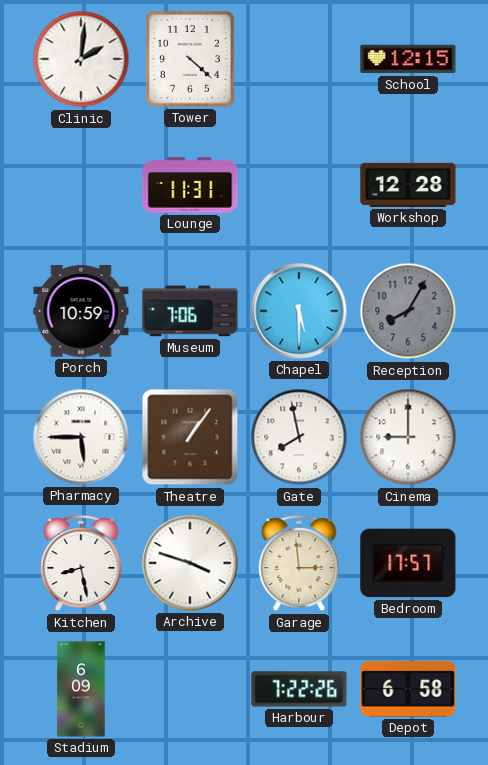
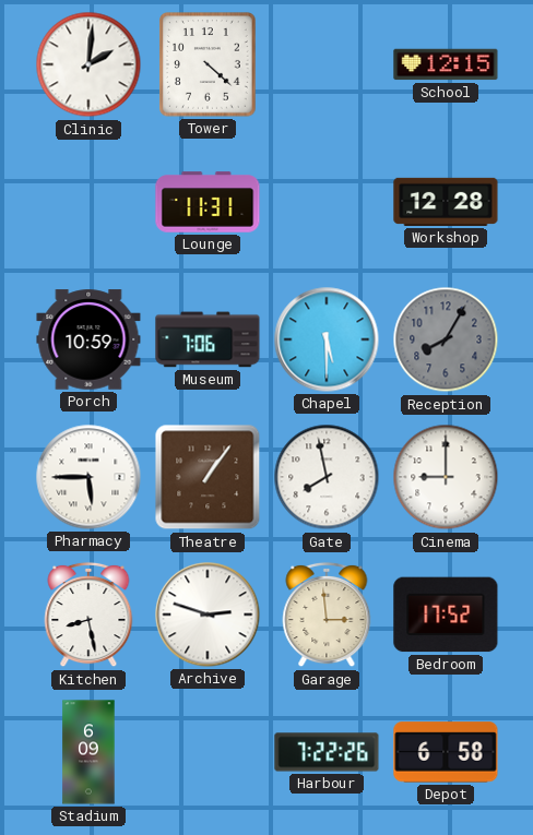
Archive: 3:48 -> 2:48 (208, 615)
Bedroom: 17:57 -> 17:52 (446, 615)
